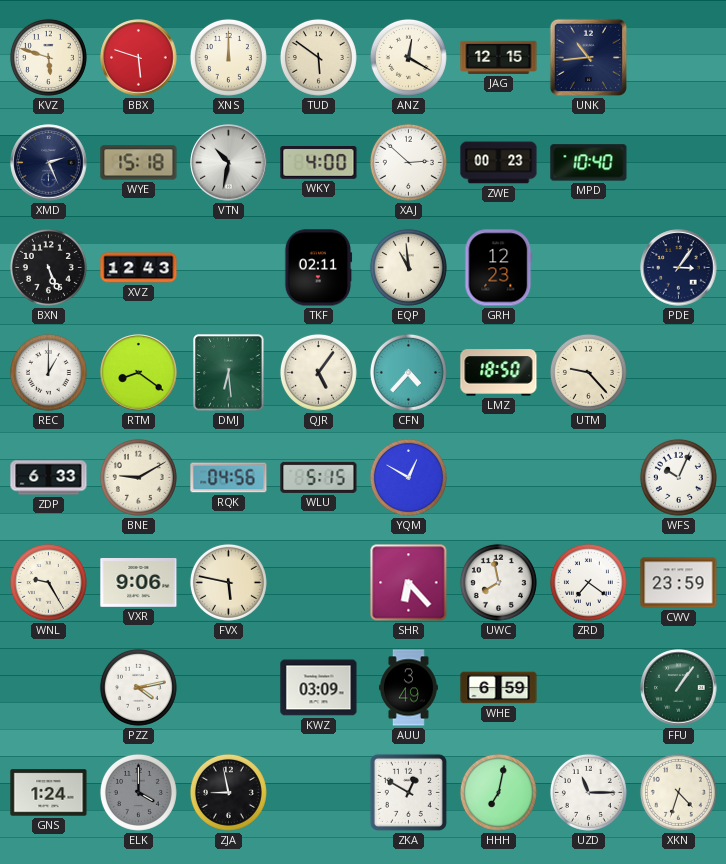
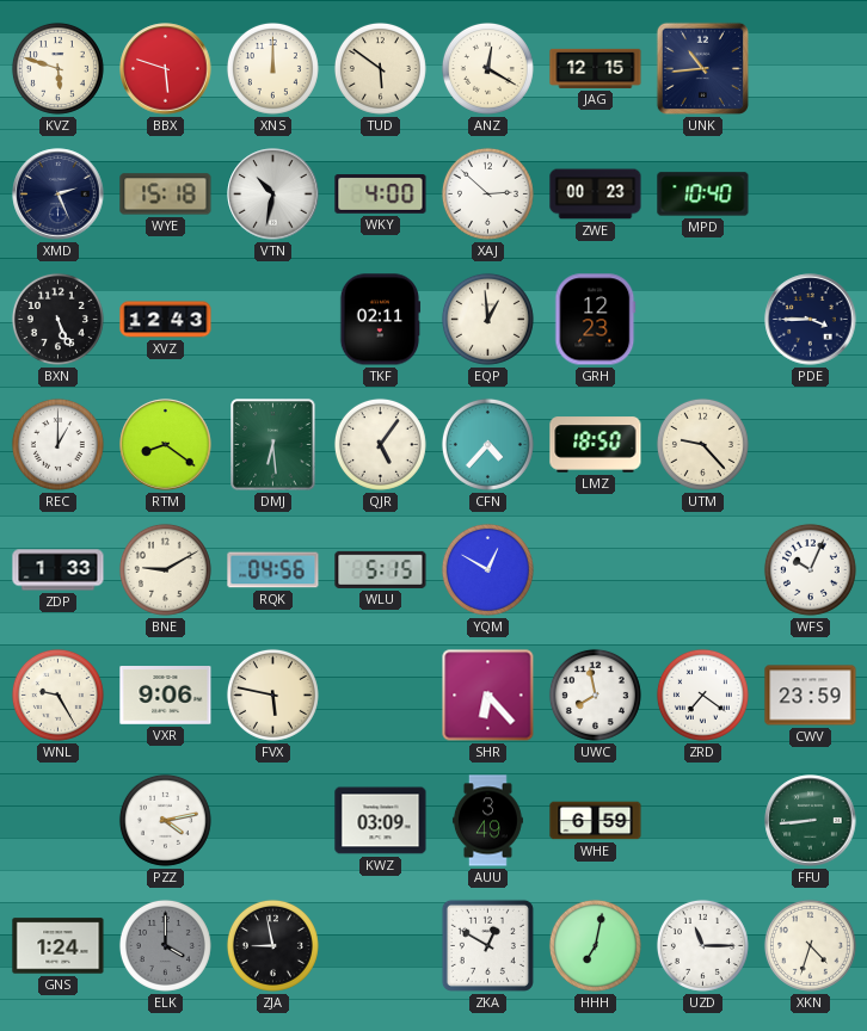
EQP: 10:59 -> 12:59 (487, 319)
PDE: 3:06 -> 3:45 (811, 320)
ZDP: 6:33 -> 1:33 (59, 570)
FFU: 1:06 -> 8:44 (811, 821)
